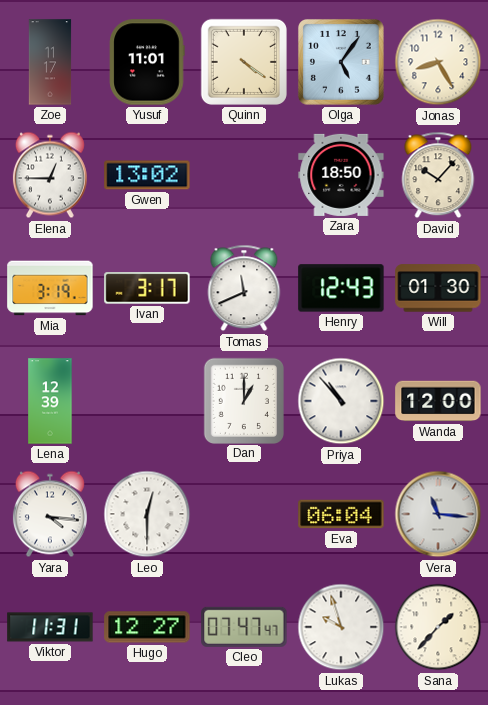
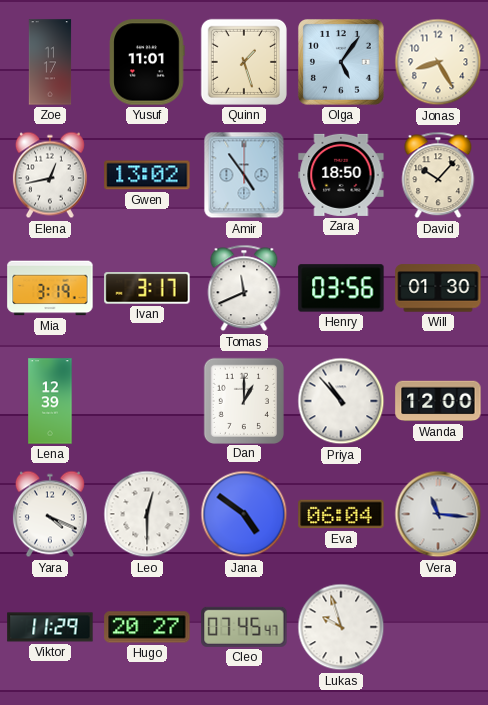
Quinn: 4:21 -> 1:27 (244, 62)
Elena: 12:45 -> 12:43 (50, 175)
Amir: none -> 4:54 (244, 175)
Henry: 12:43 -> 03:56 (341, 288)
Yara: 4:16 -> 4:19 (50, 514)
Jana: none -> 4:51 (244, 514)
Viktor: 11:31 -> 11:29 (50, 627)
Hugo: 12:27 -> 20:27 (147, 627)
Cleo: 07:47 -> 07:45 (244, 627)
Sana: 1:37 -> none (438, 627)
